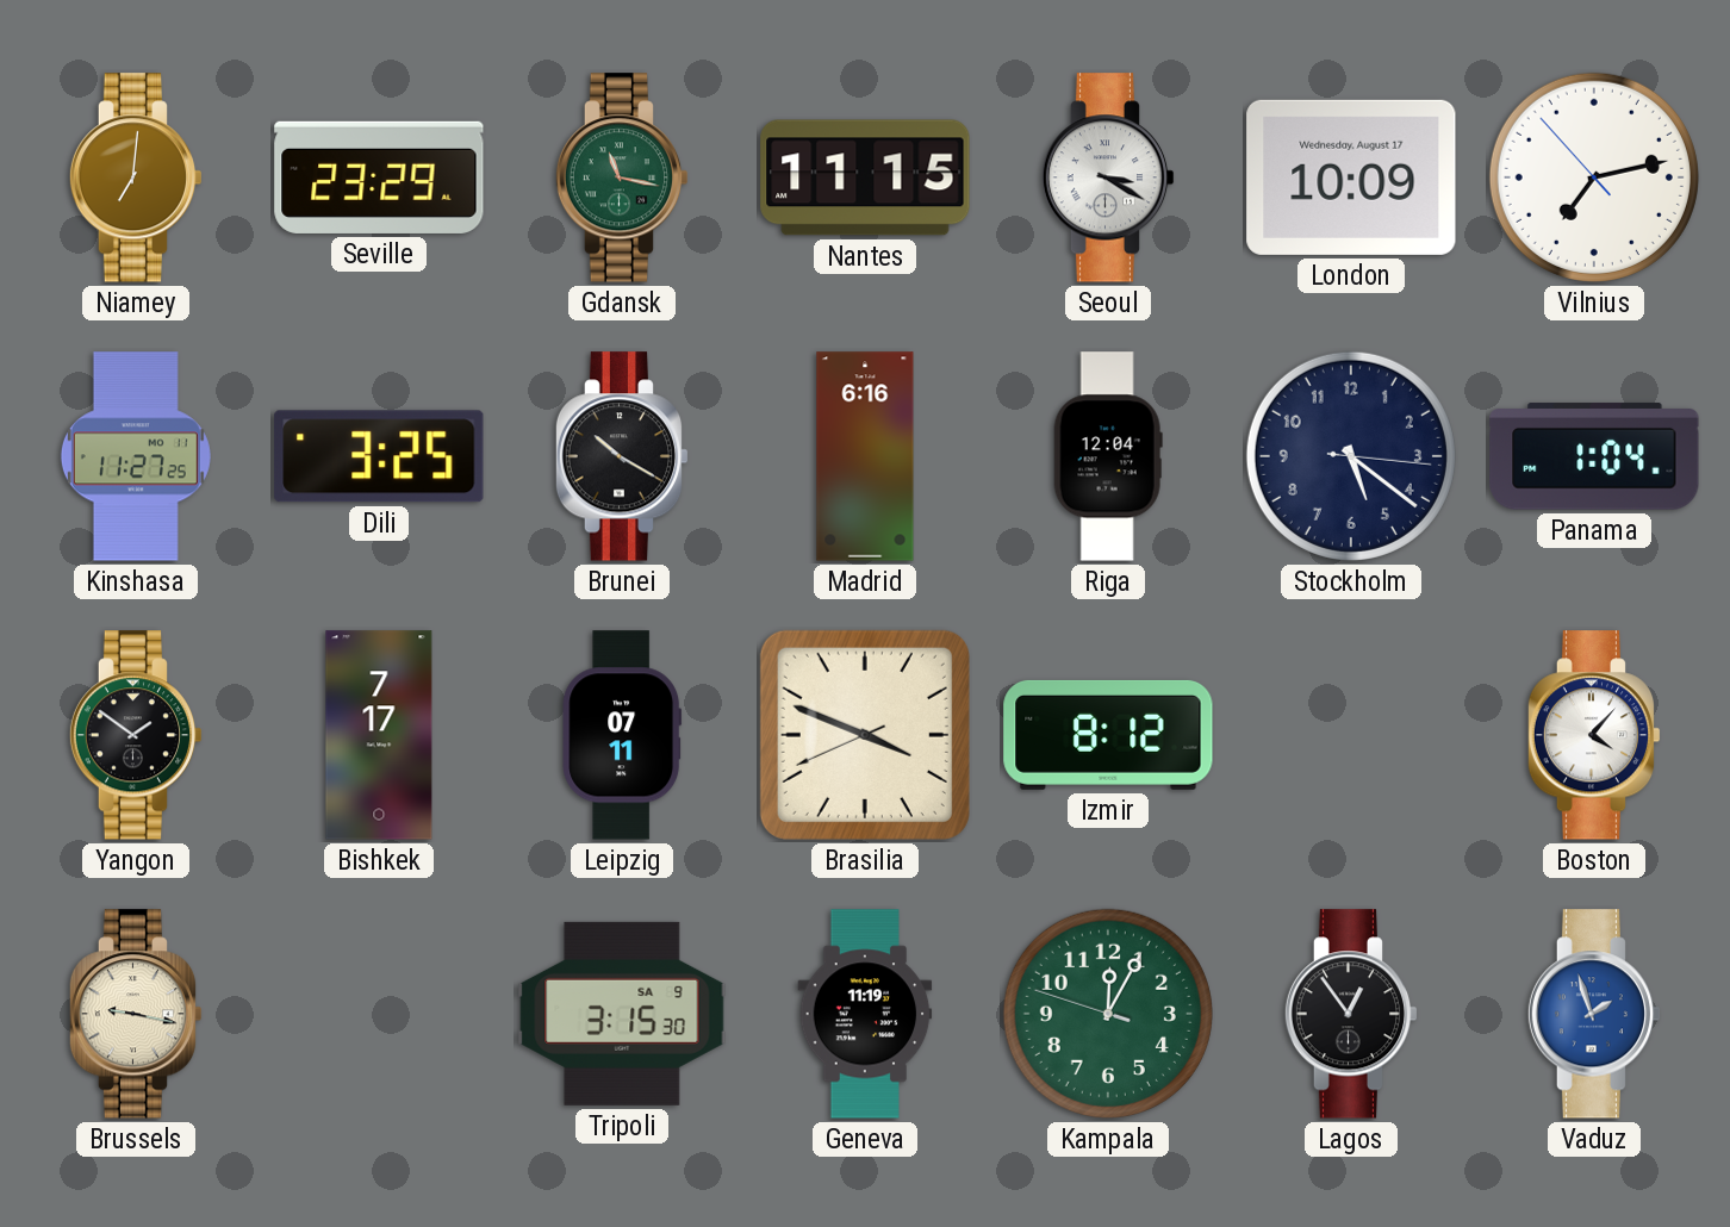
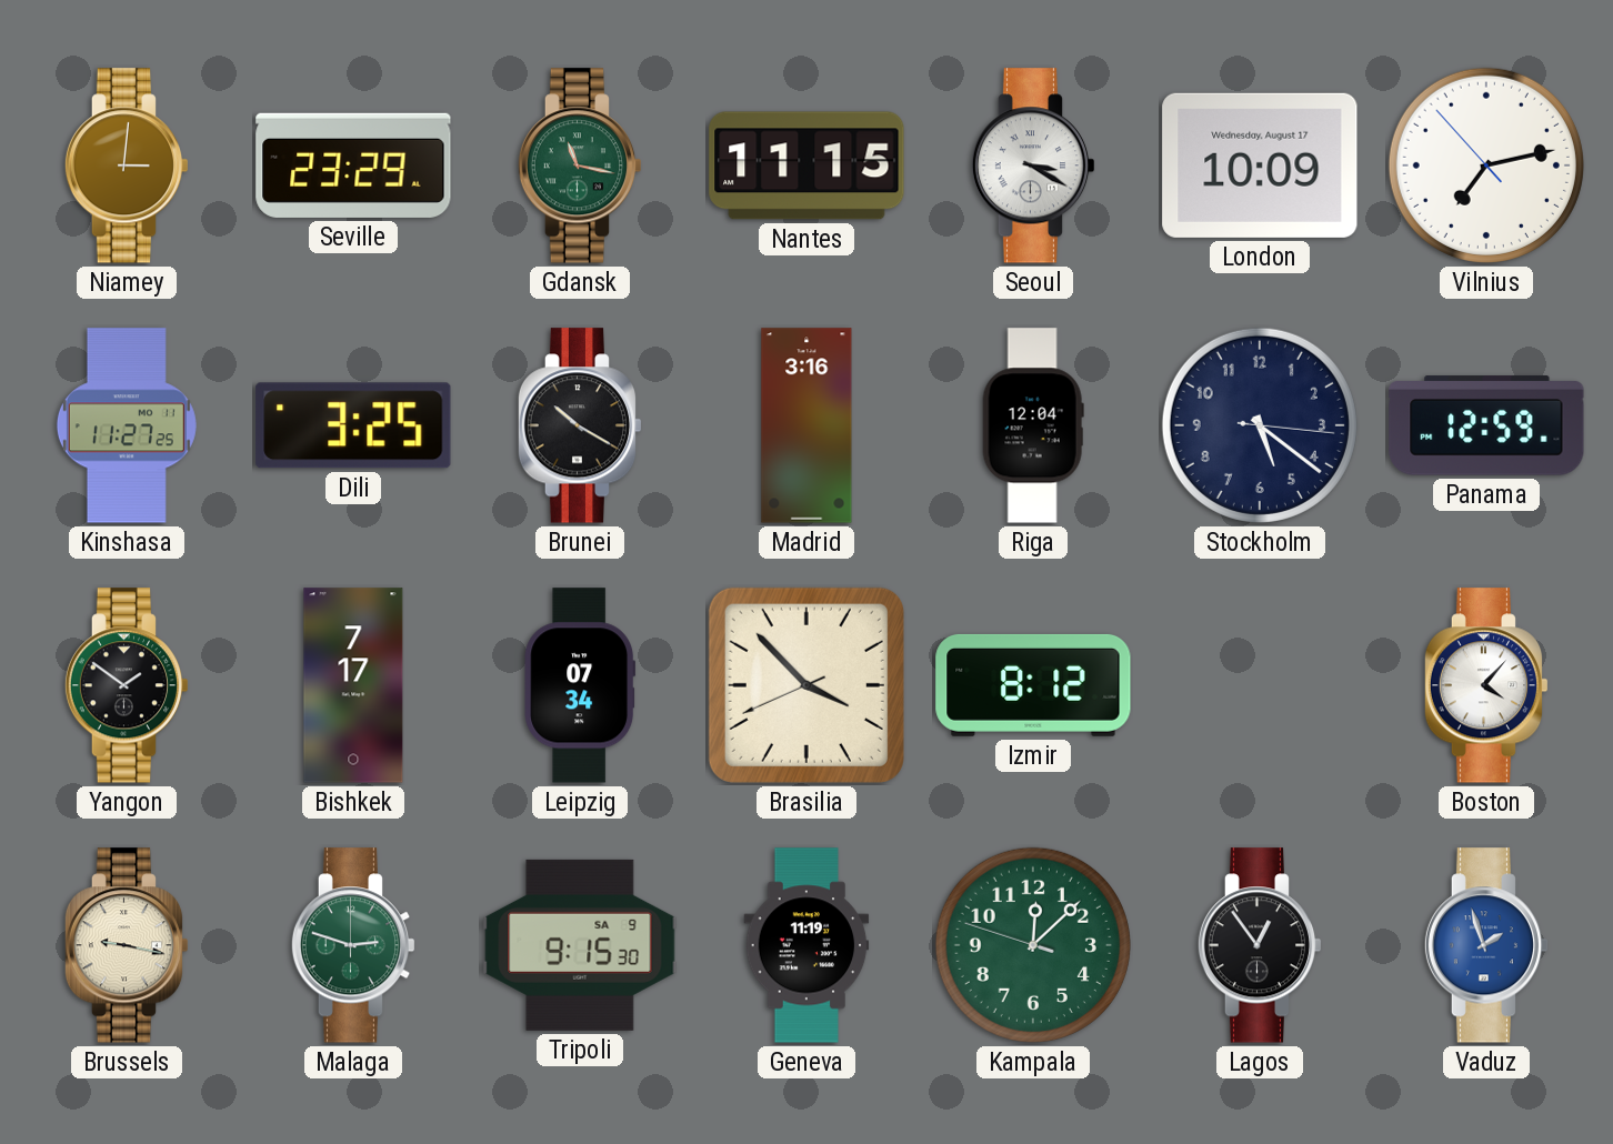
Niamey: 7:01 -> 3:01 (127, 165)
Madrid: 6:16 -> 3:16 (806, 425)
Panama: 1:04 -> 12:59 (1486, 425)
Leipzig: 07:11 -> 07:34 (580, 685)
Brasilia: 3:48 -> 3:52 (806, 685)
Malaga: none -> 2:48 (353, 945)
Tripoli: 3:15 -> 9:15 (580, 945)
Kampala: 12:04 -> 12:07 (1033, 945)
